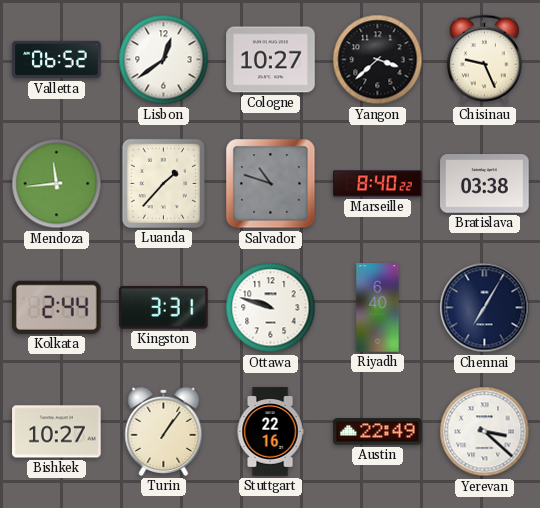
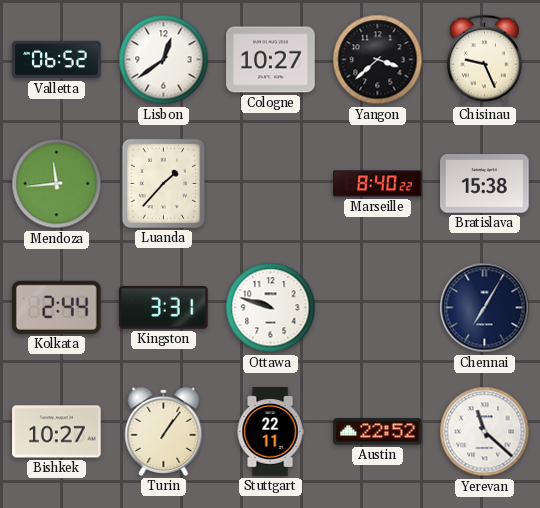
Salvador: 10:48 -> none (271, 184)
Bratislava: 03:38 -> 15:38 (485, 184)
Riyadh: 6:40 -> none (378, 308)
Stuttgart: 22:16 -> 22:11 (270, 432)
Austin: 22:49 -> 22:52 (378, 432)
Yerevan: 3:22 -> 11:22 (485, 432)
